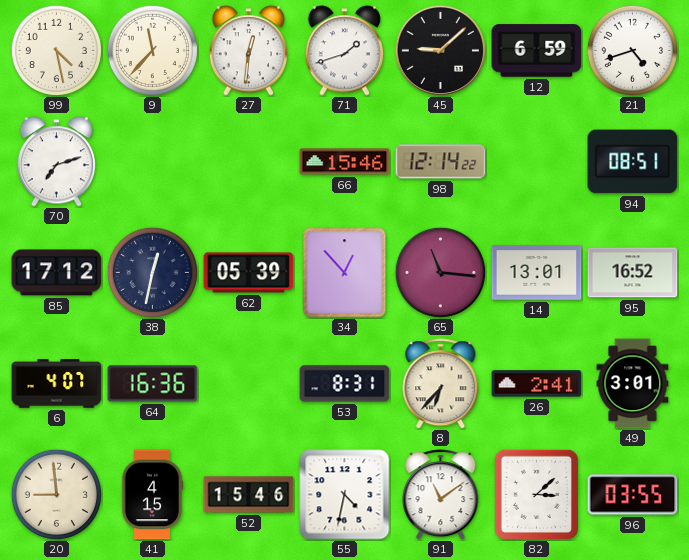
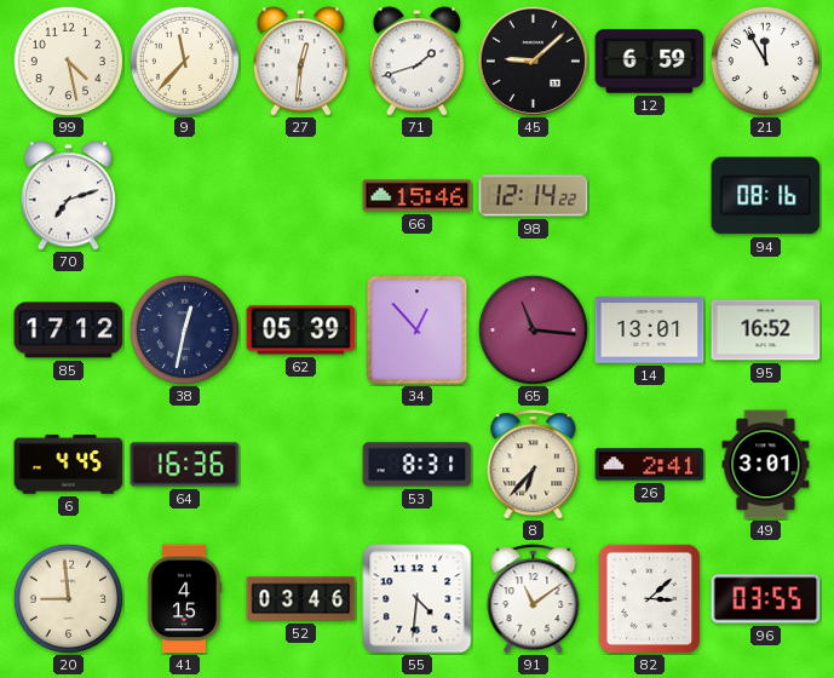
21: 4:42 -> 11:55 (765, 61)
94: 08:51 -> 08:16 (766, 196)
6: 4:07 -> 4:45 (69, 465)
52: 15:46 -> 03:46 (301, 599)
55: 4:32 -> 4:31 (418, 599)
